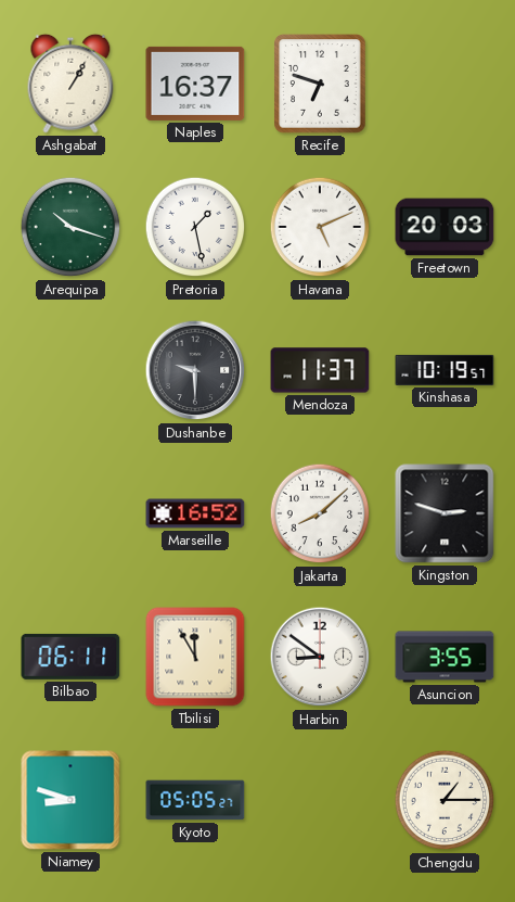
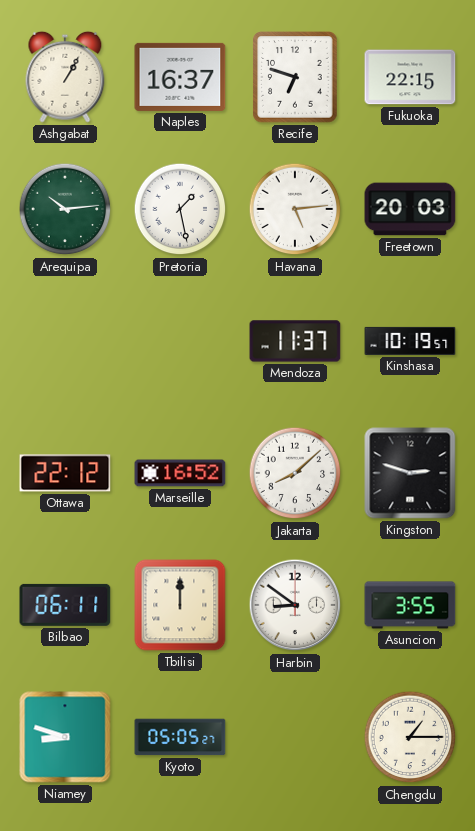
Fukuoka: none -> 22:15 (410, 77)
Arequipa: 10:18 -> 10:14 (65, 209)
Havana: 5:11 -> 5:14 (295, 209)
Dushanbe: 9:30 -> none (195, 370)
Ottawa: none -> 22:12 (65, 473)
Tbilisi: 11:55 -> 12:00 (180, 605)
